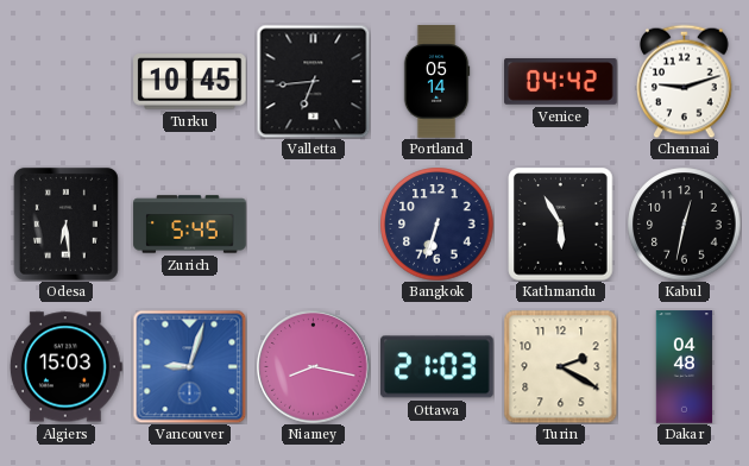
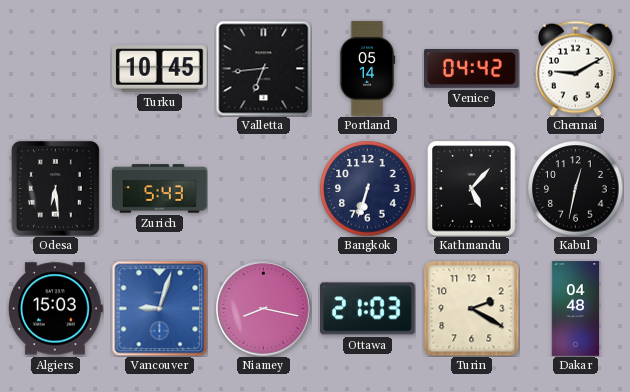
Chennai: 9:12 -> 9:10 (576, 68)
Zurich: 5:45 -> 5:43 (160, 189)
Kathmandu: 5:55 -> 5:07 (472, 188)
